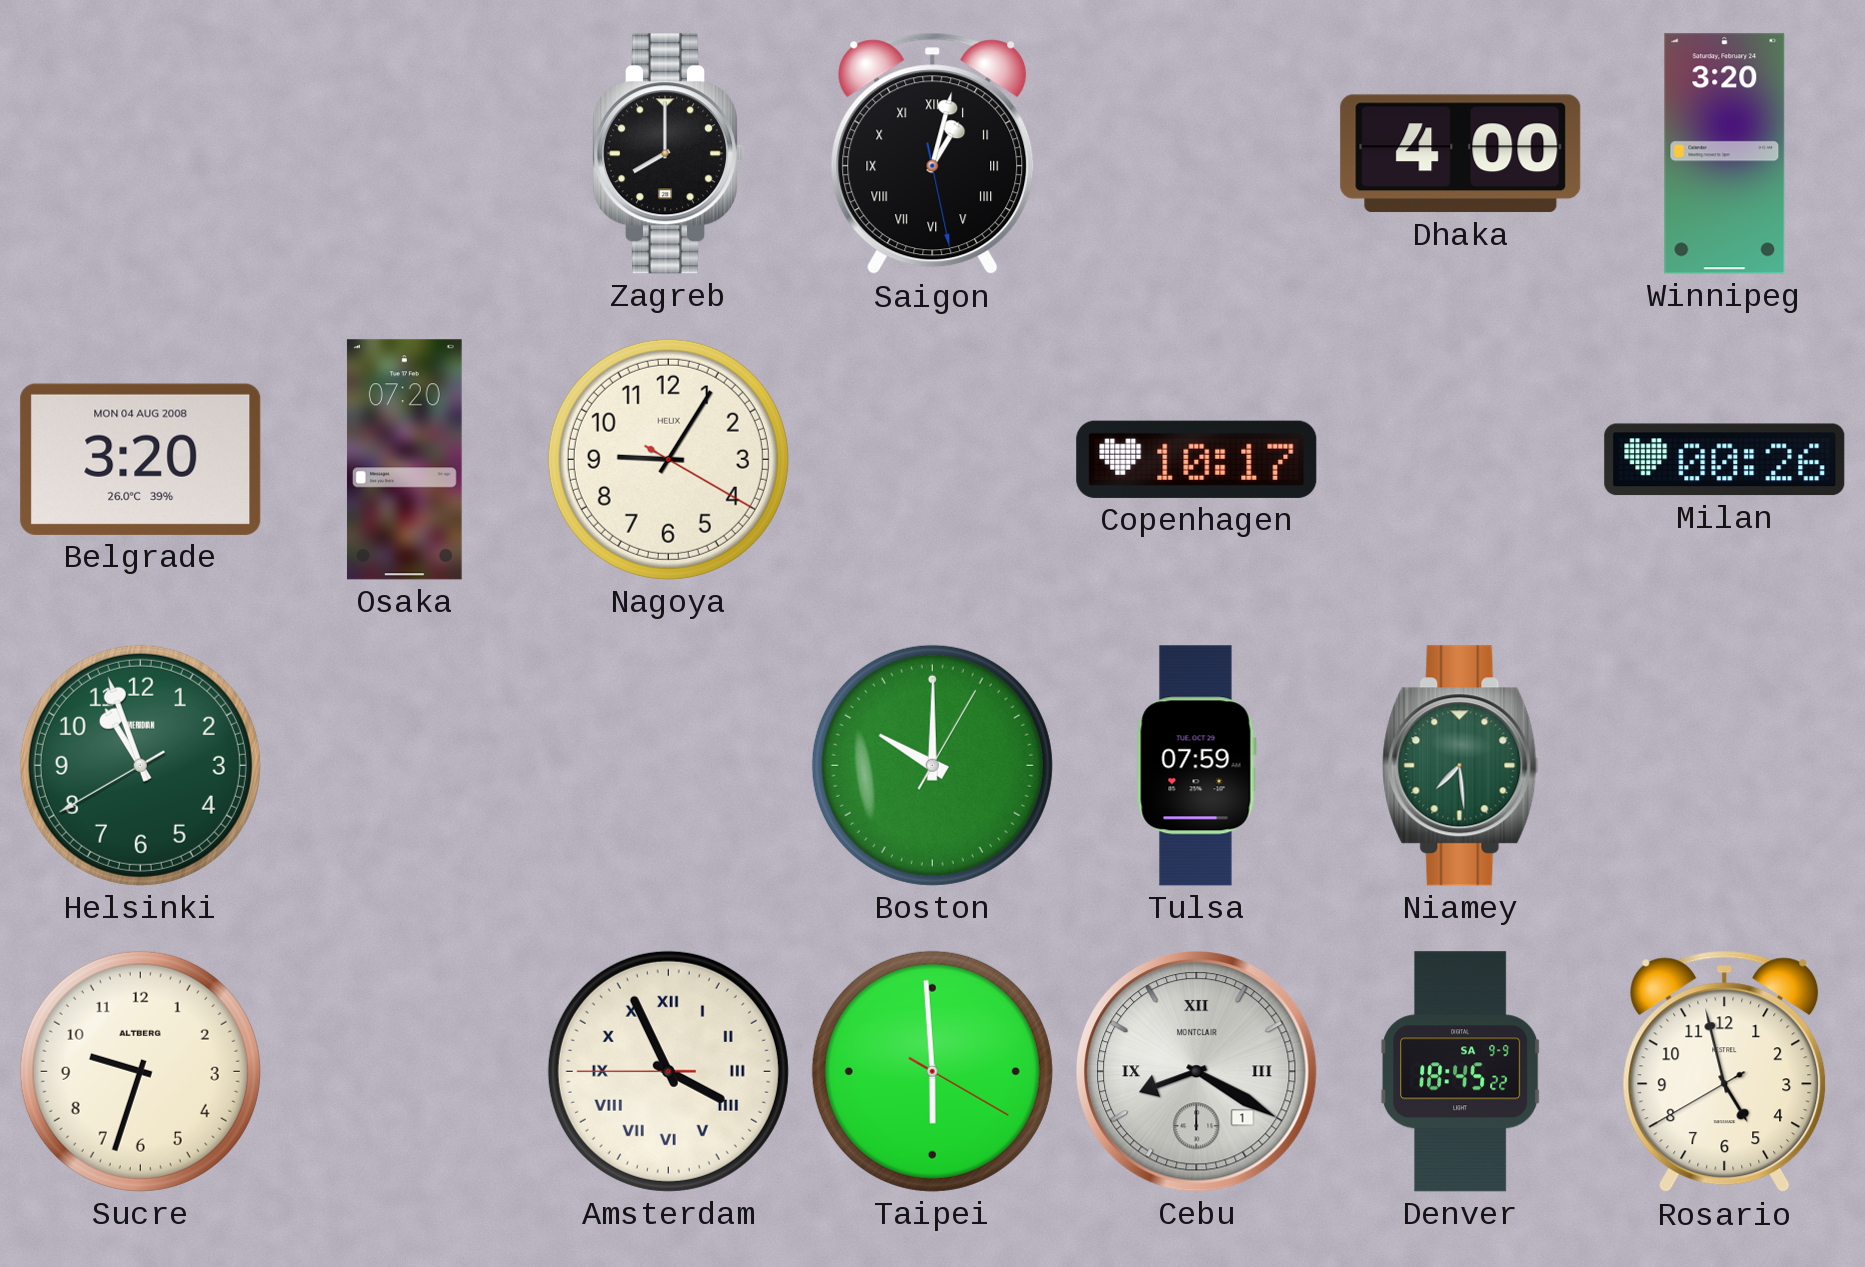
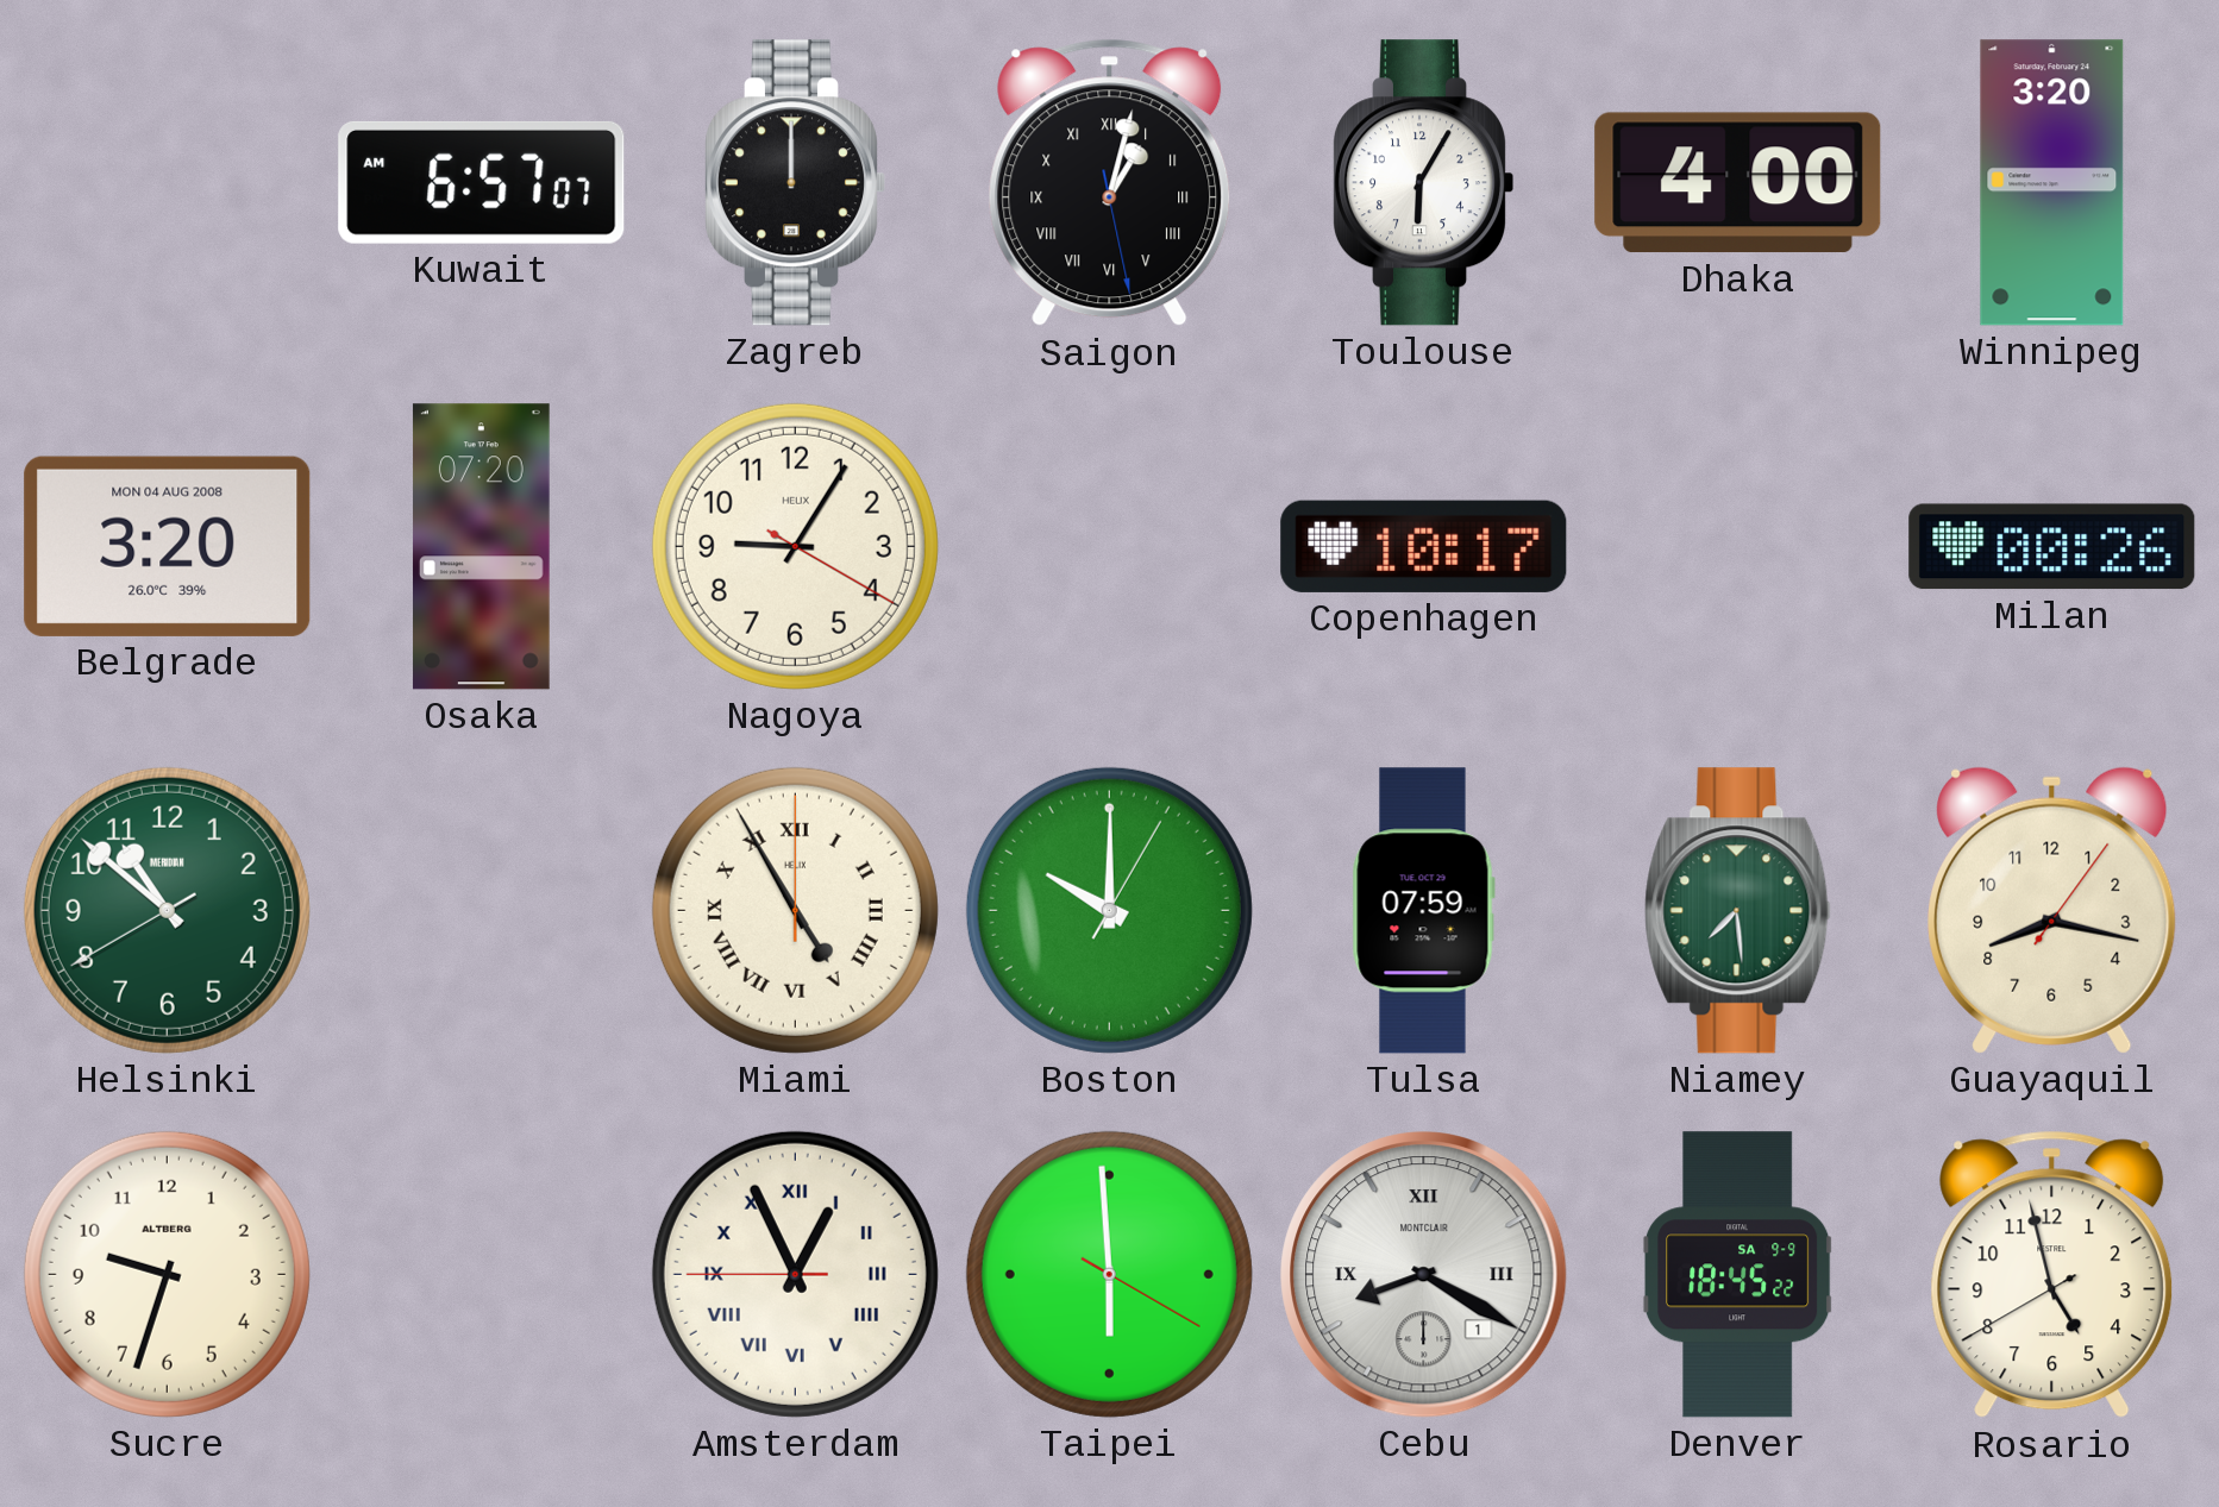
Kuwait: none -> 6:57 (482, 182)
Zagreb: 8:00 -> 12:00 (794, 183)
Toulouse: none -> 6:05 (1422, 183)
Helsinki: 10:56 -> 10:51 (167, 910)
Miami: none -> 4:55 (795, 910)
Guayaquil: none -> 8:17 (2052, 910)
Amsterdam: 3:55 -> 12:55 (795, 1274)
